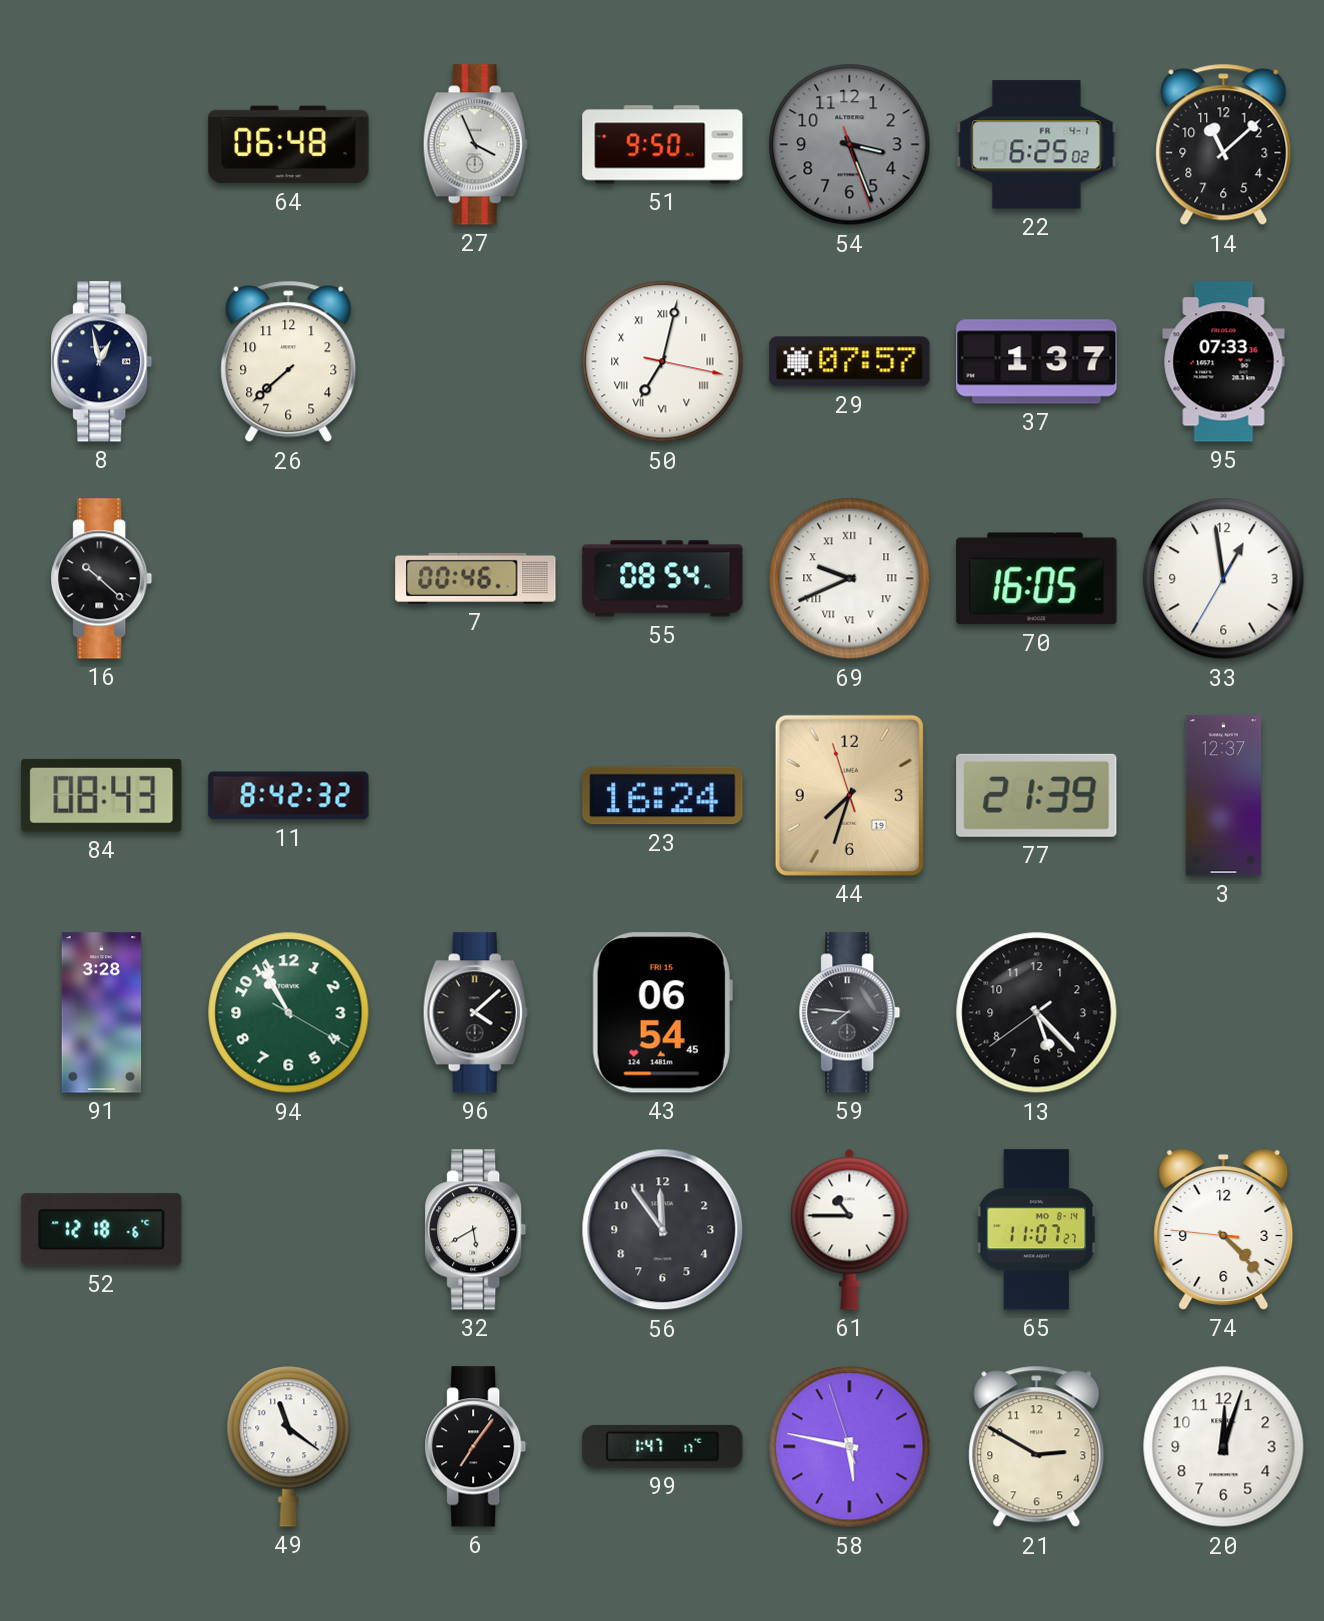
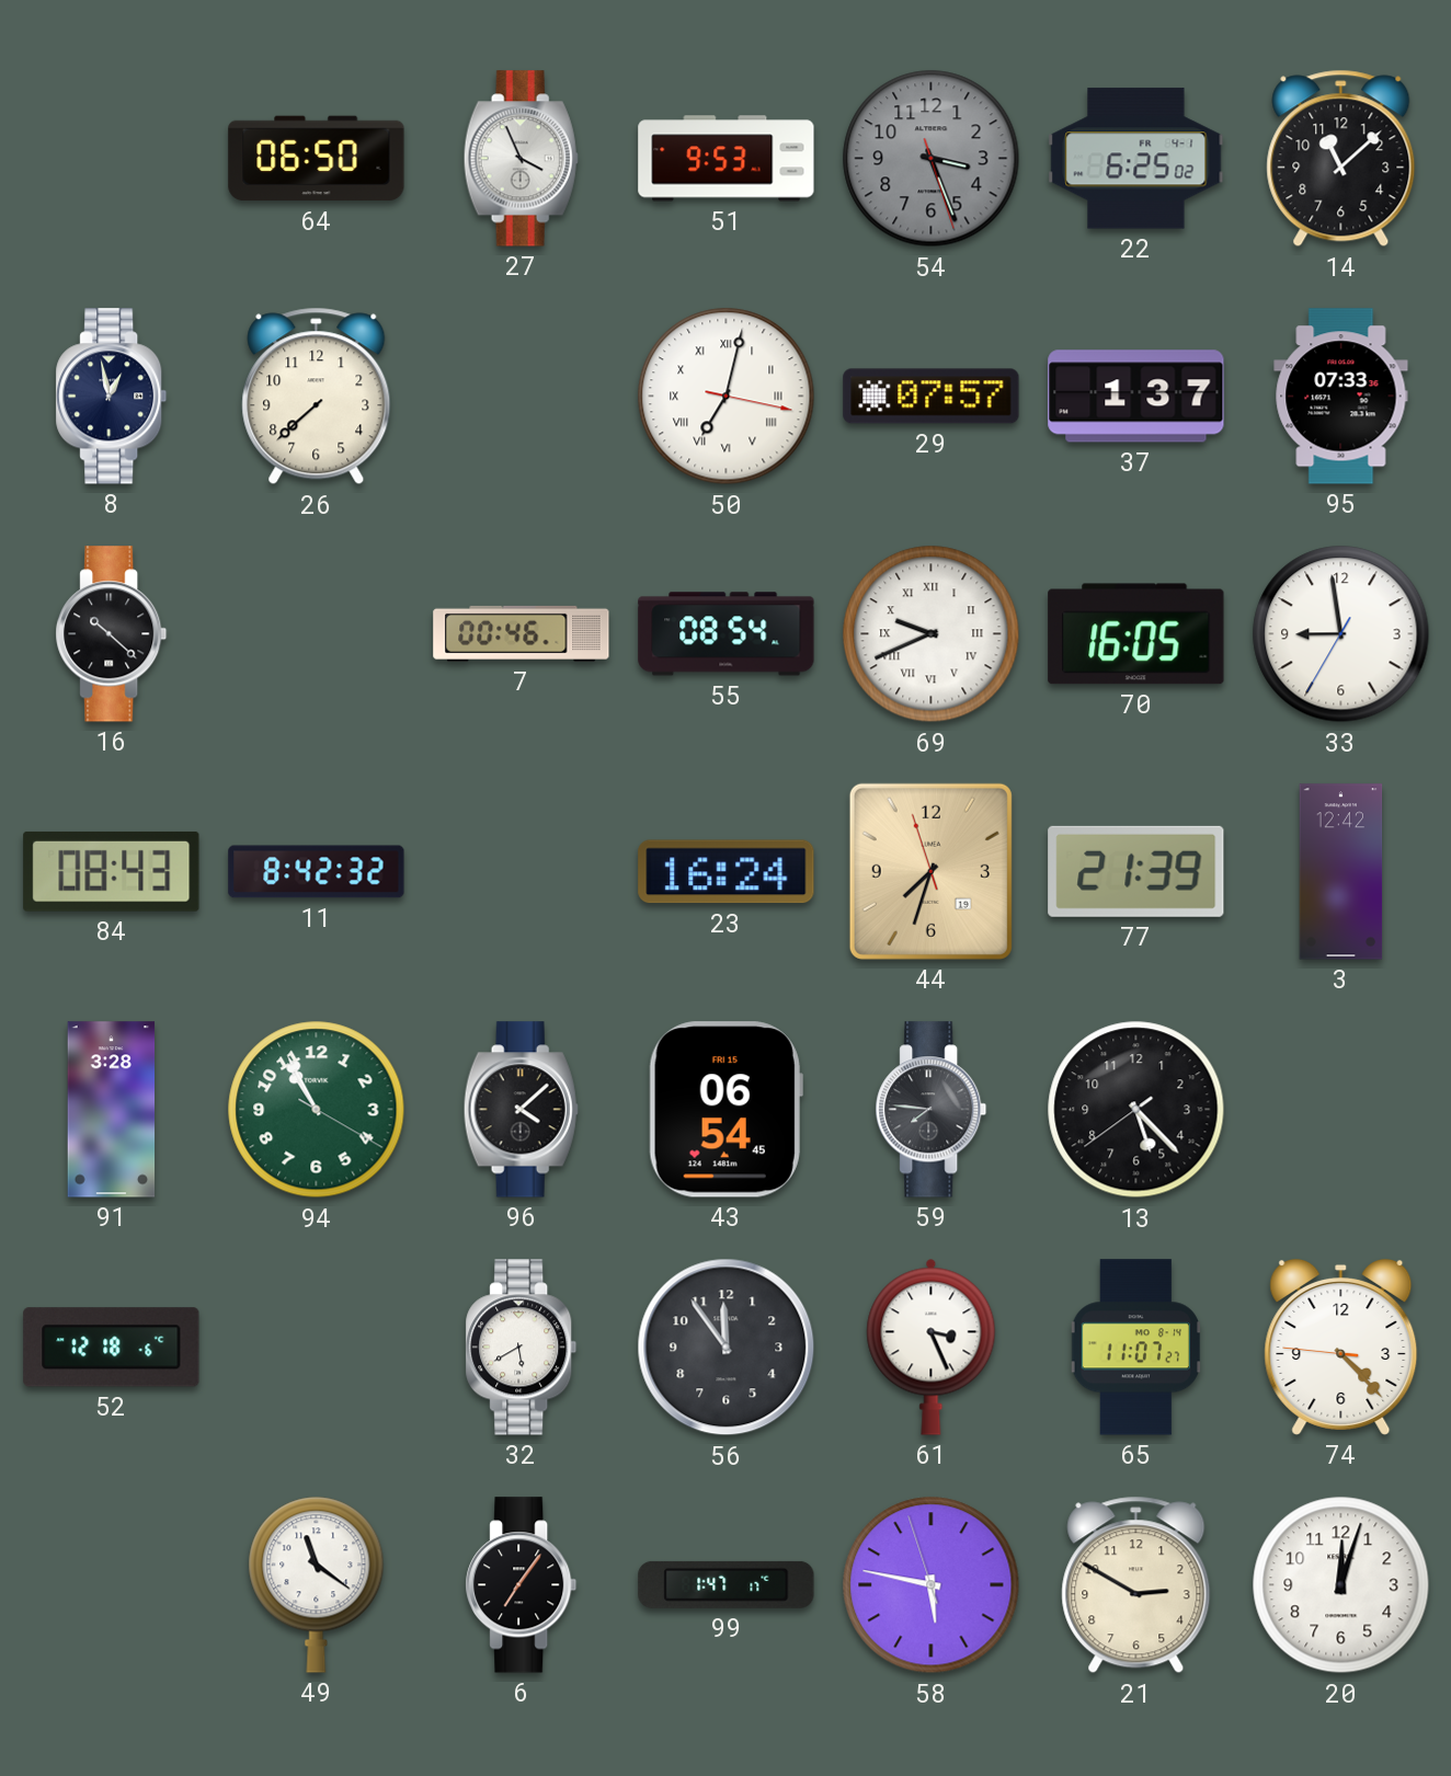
64: 06:48 -> 06:50 (317, 159)
51: 9:50 -> 9:53 (727, 159)
33: 12:58 -> 8:58 (1341, 634)
3: 12:37 -> 12:42 (1341, 872)
61: 10:45 -> 3:26 (932, 1347)
